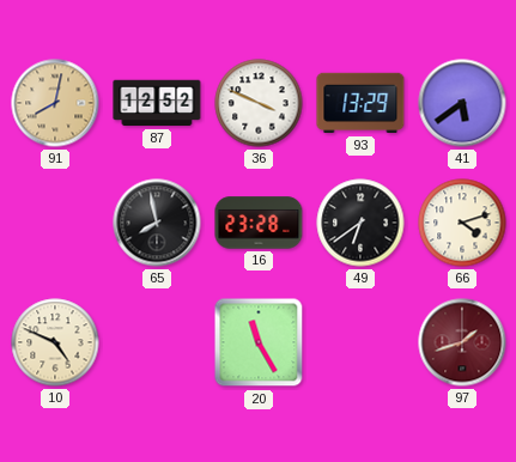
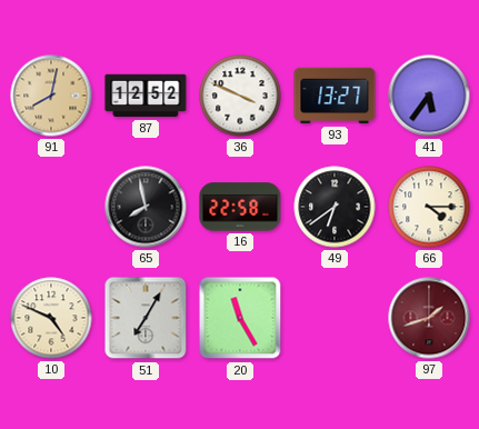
93: 13:29 -> 13:27 (335, 96)
41: 5:39 -> 5:36 (429, 96)
16: 23:28 -> 22:58 (240, 207)
66: 4:12 -> 4:15 (429, 207)
51: none -> 7:05 (146, 318)
